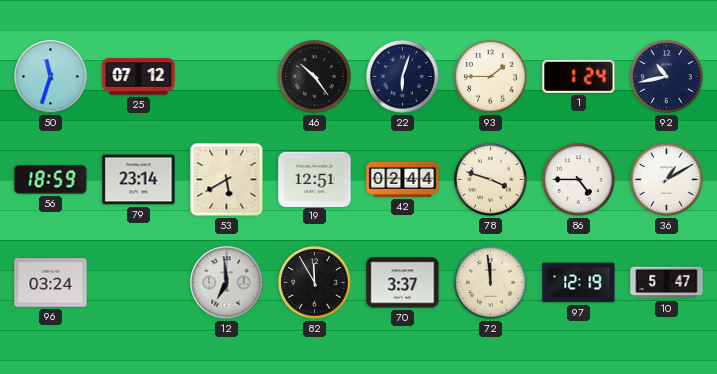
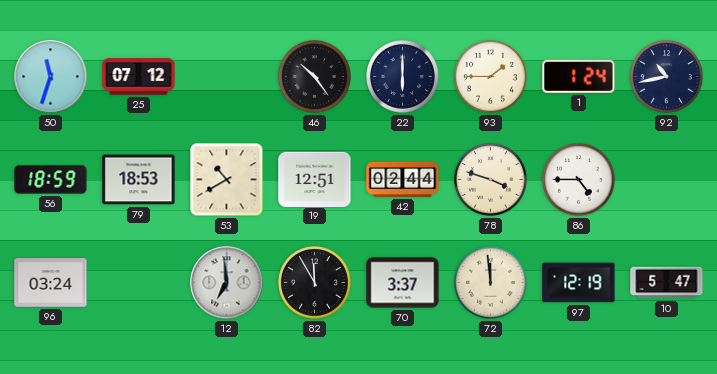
22: 6:03 -> 6:00 (403, 77)
79: 23:14 -> 18:53 (139, 180)
53: 5:40 -> 10:40 (227, 180)
36: 1:10 -> none (667, 180)
